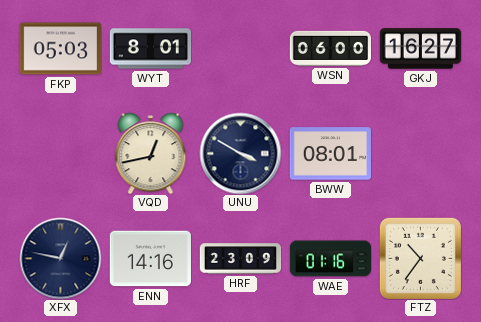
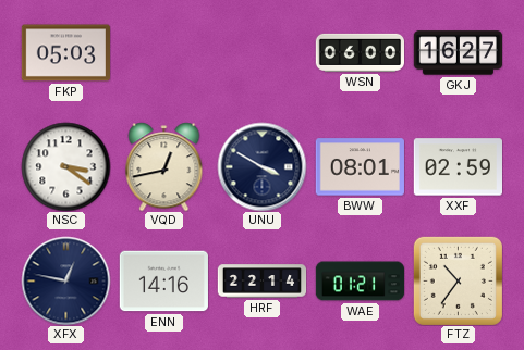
WYT: 8:01 -> none (150, 49)
NSC: none -> 3:21 (65, 166)
XXF: none -> 02:59 (458, 167)
HRF: 23:09 -> 22:14 (261, 282)
WAE: 01:16 -> 01:21 (360, 282)
